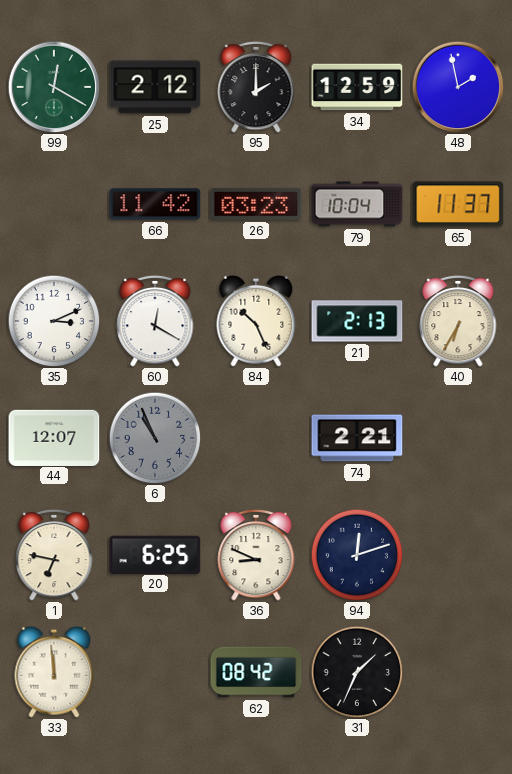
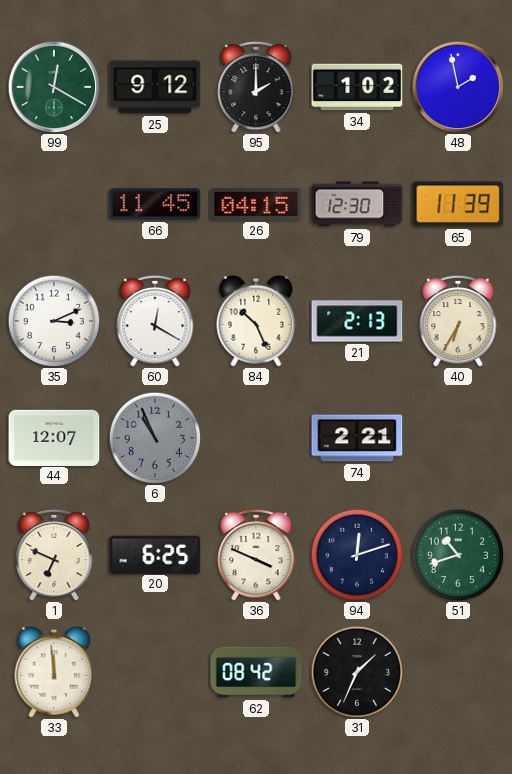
25: 2:12 -> 9:12 (155, 87)
34: 12:59 -> 1:02 (357, 87)
66: 11:42 -> 11:45 (155, 204)
26: 03:23 -> 04:15 (256, 204)
79: 10:04 -> 12:30 (357, 204)
65: 11:37 -> 11:39 (458, 204)
1: 6:47 -> 6:49 (54, 555)
36: 8:49 -> 3:49 (256, 555)
51: none -> 10:42 (458, 555)
